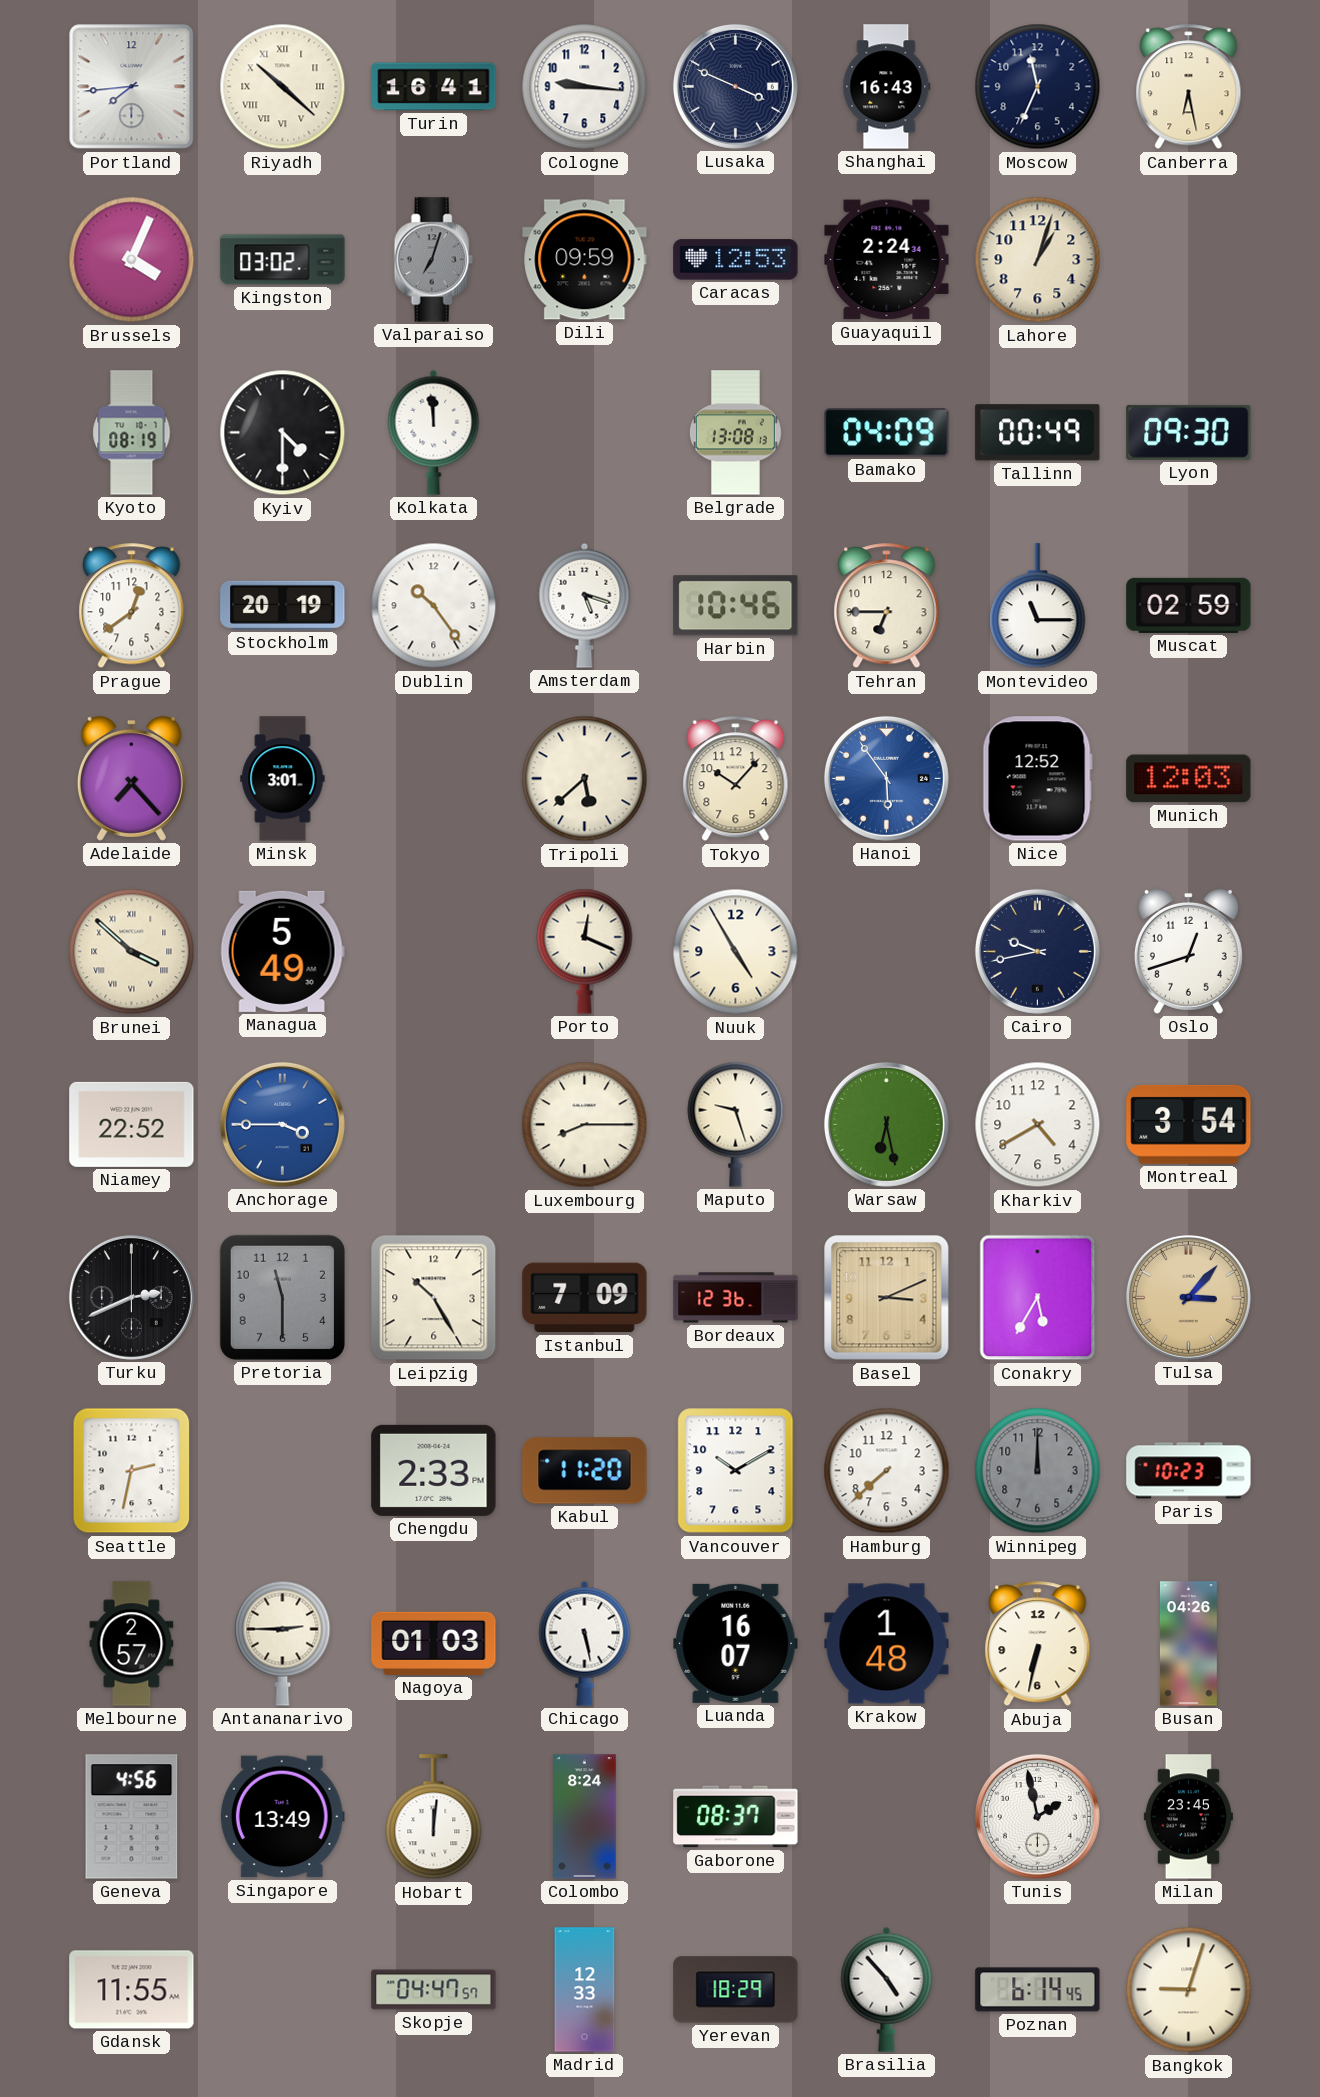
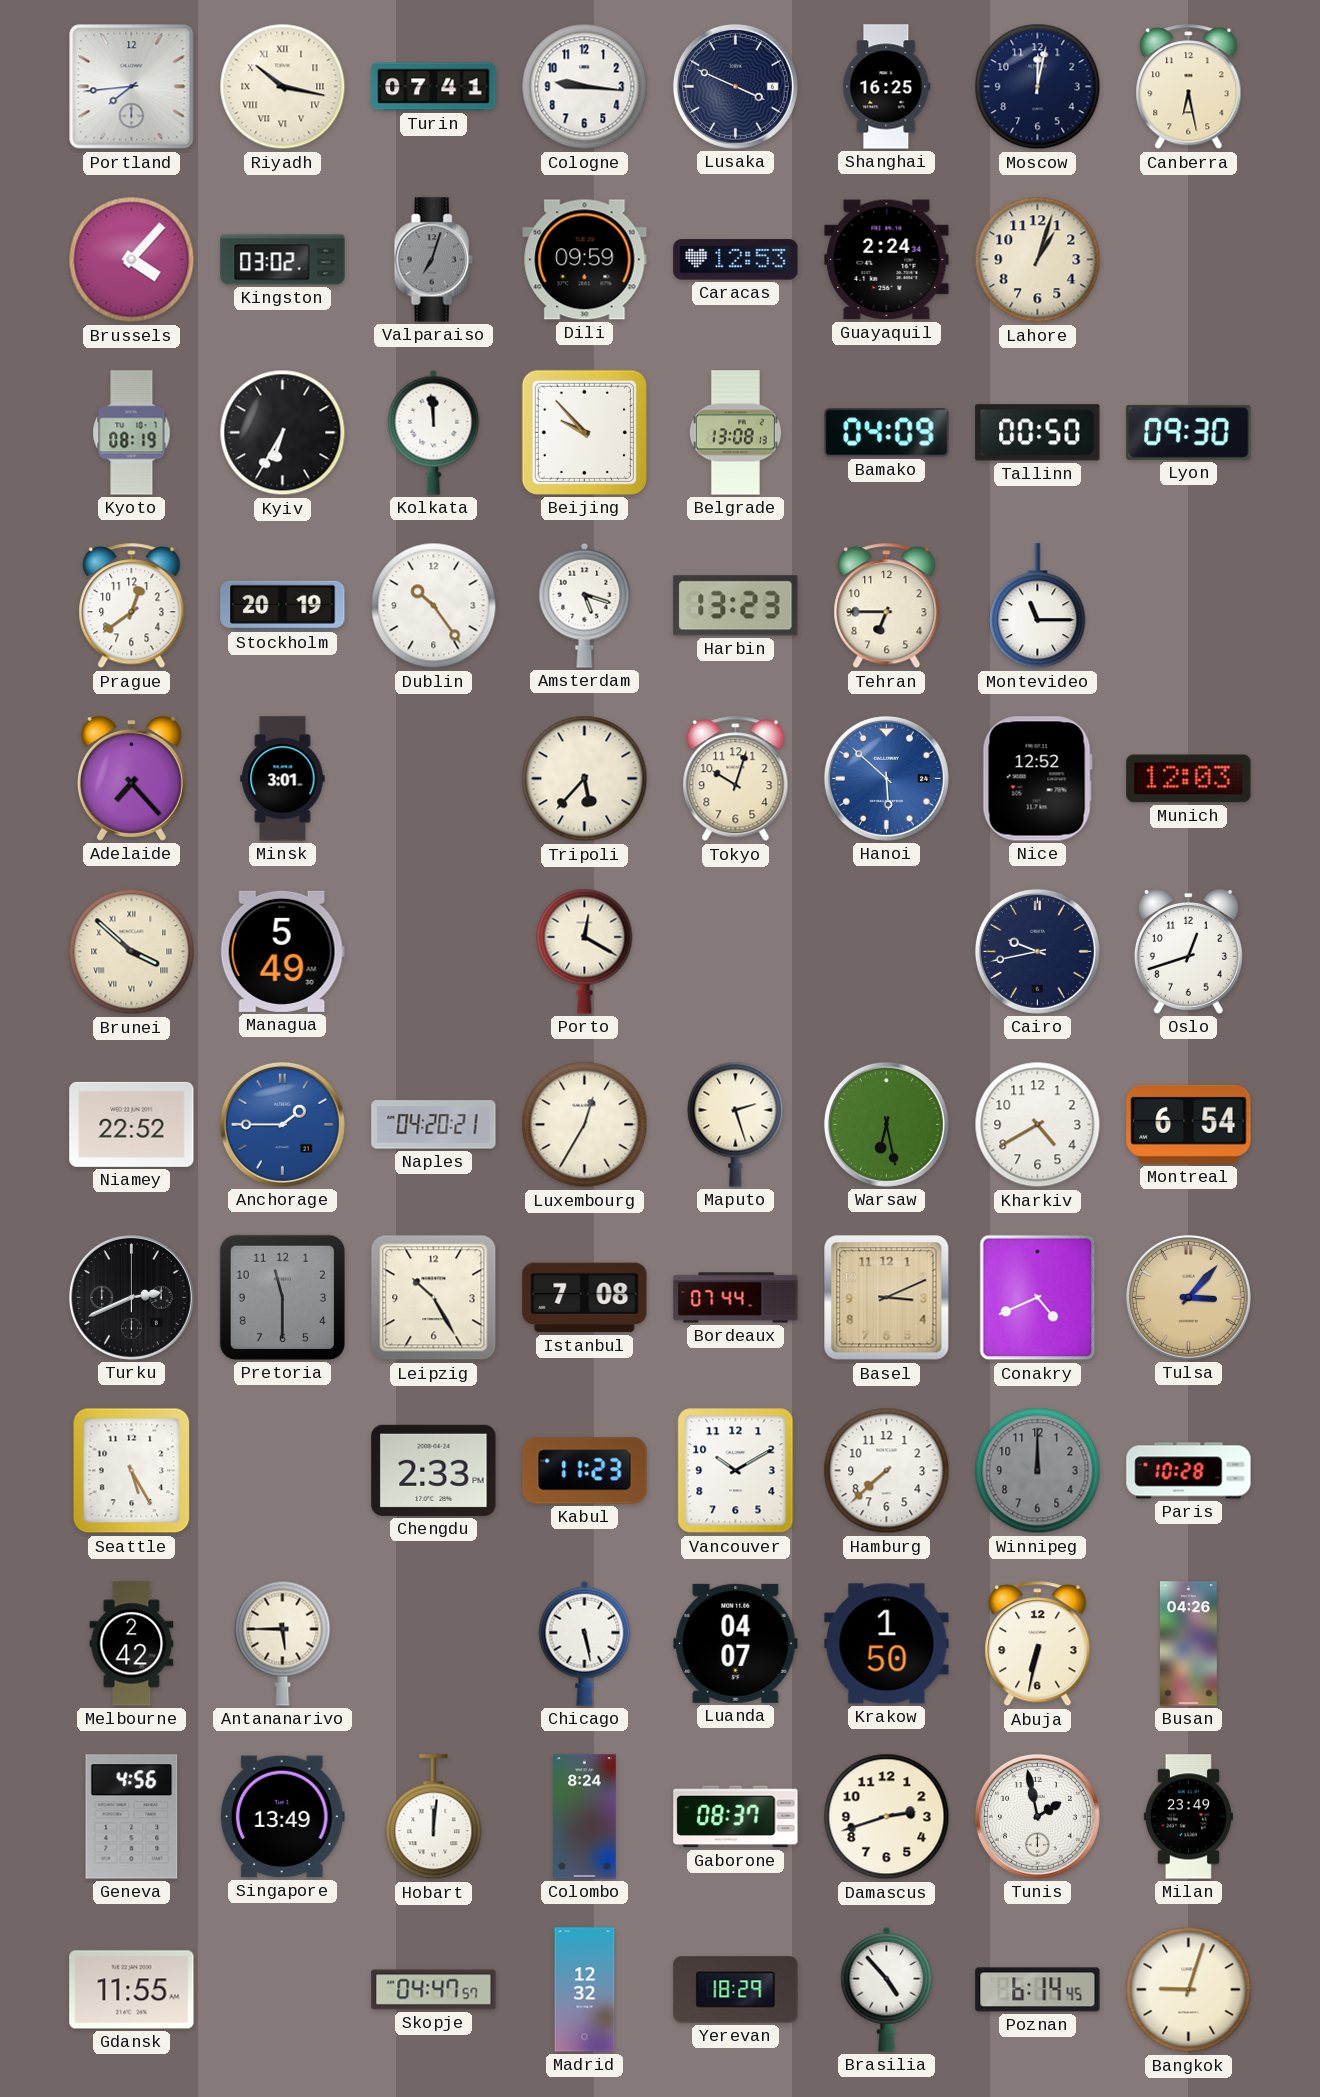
Riyadh: 10:22 -> 10:17 (283, 87)
Turin: 16:41 -> 07:41 (434, 87)
Shanghai: 16:43 -> 16:25 (887, 87)
Moscow: 11:34 -> 12:02 (1038, 87)
Brussels: 4:04 -> 4:07 (132, 260)
Kyiv: 4:30 -> 6:35 (283, 433)
Beijing: none -> 9:53 (584, 432)
Tallinn: 00:49 -> 00:50 (1038, 433)
Harbin: 10:46 -> 13:23 (736, 606)
Muscat: 02:59 -> none (1189, 605)
Tripoli: 5:38 -> 5:37 (585, 779)
Tokyo: 10:07 -> 10:03 (736, 779)
Hanoi: 5:54 -> 5:52 (886, 778)
Porto: 12:19 -> 12:20 (585, 951)
Nuuk: 4:55 -> none (736, 952)
Anchorage: 3:45 -> 1:45 (282, 1124)
Naples: none -> 04:20 (434, 1125)
Luxembourg: 8:15 -> 12:35 (585, 1125)
Maputo: 9:27 -> 2:27 (736, 1124)
Montreal: 3:54 -> 6:54 (1189, 1124)
Istanbul: 7:09 -> 7:08 (585, 1298)
Bordeaux: 12:36 -> 07:44 (736, 1298)
Conakry: 5:35 -> 4:41 (1038, 1298)
Seattle: 2:32 -> 5:25 (132, 1471)
Kabul: 11:20 -> 11:23 (585, 1471)
Paris: 10:23 -> 10:28 (1189, 1471)
Melbourne: 2:57 -> 2:42 (132, 1644)
Antananarivo: 2:45 -> 5:45 (283, 1643)
Nagoya: 01:03 -> none (434, 1643)
Luanda: 16:07 -> 04:07 (736, 1643)
Krakow: 1:48 -> 1:50 (887, 1644)
Damascus: none -> 2:42 (887, 1817)
Milan: 23:45 -> 23:49 (1188, 1817)
Madrid: 12:33 -> 12:32 (585, 1990)
